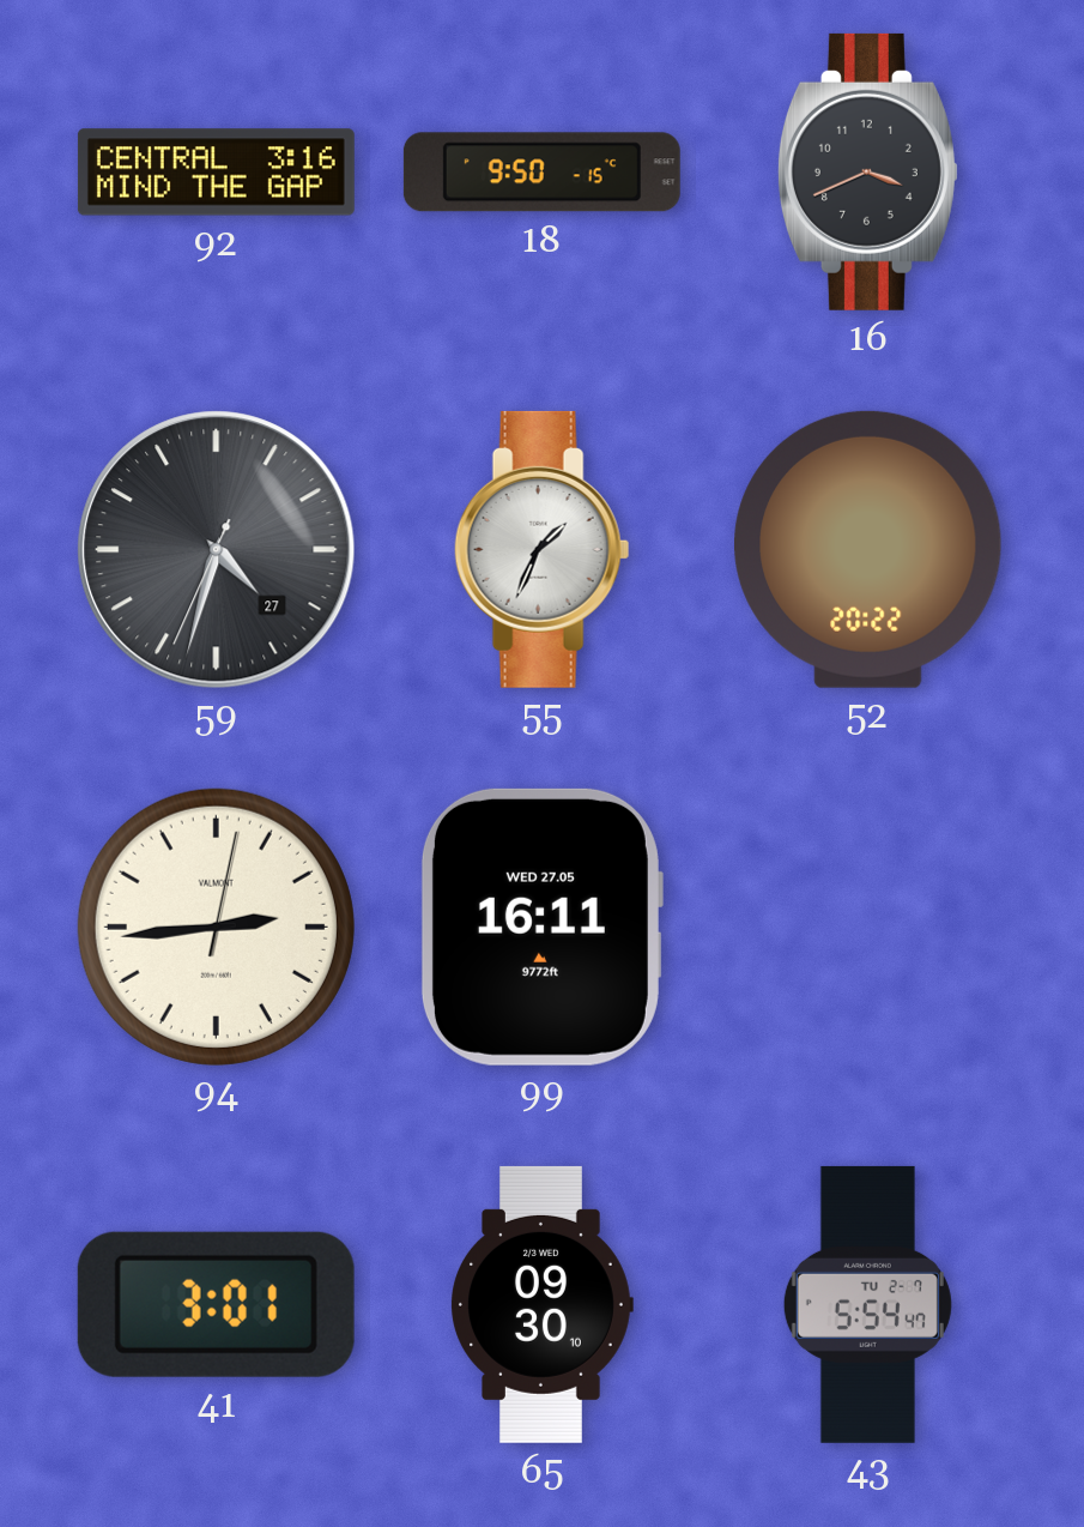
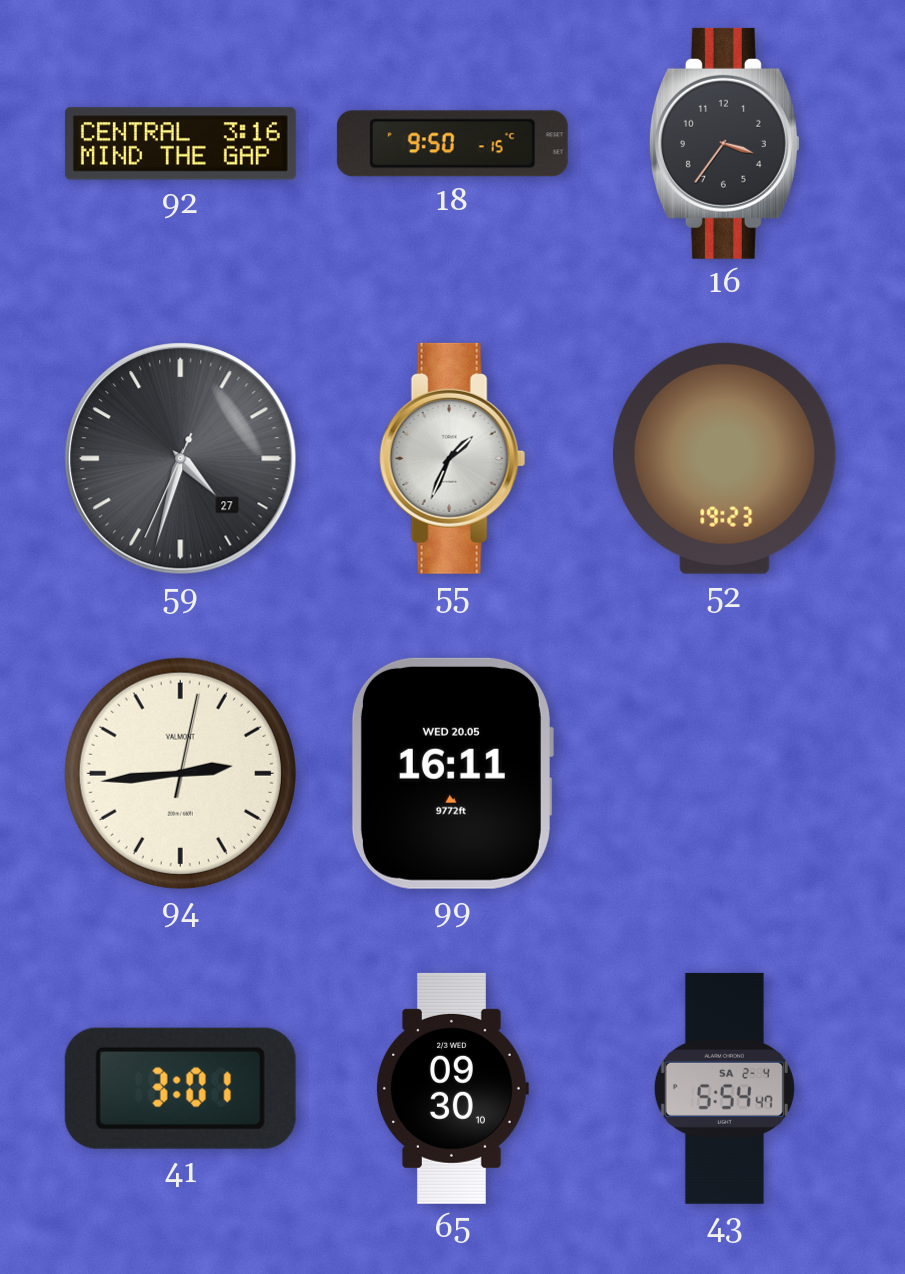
16: 3:41 -> 3:36 (724, 143)
52: 20:22 -> 19:23 (725, 458)
99 date: WED 27.05 -> WED 20.05 (452, 773)
43 date: TU 2-7 -> SA 2-4 (724, 1088)
